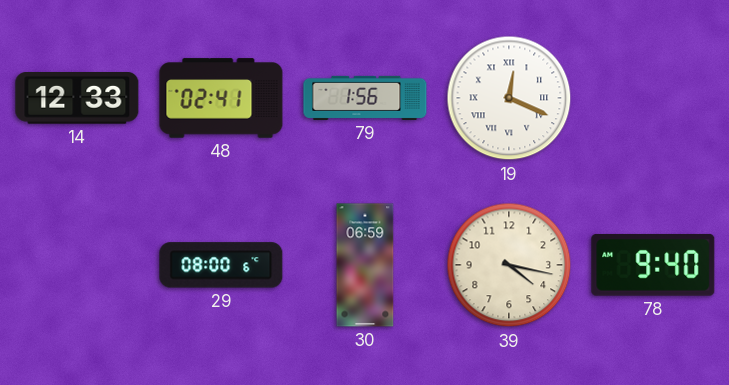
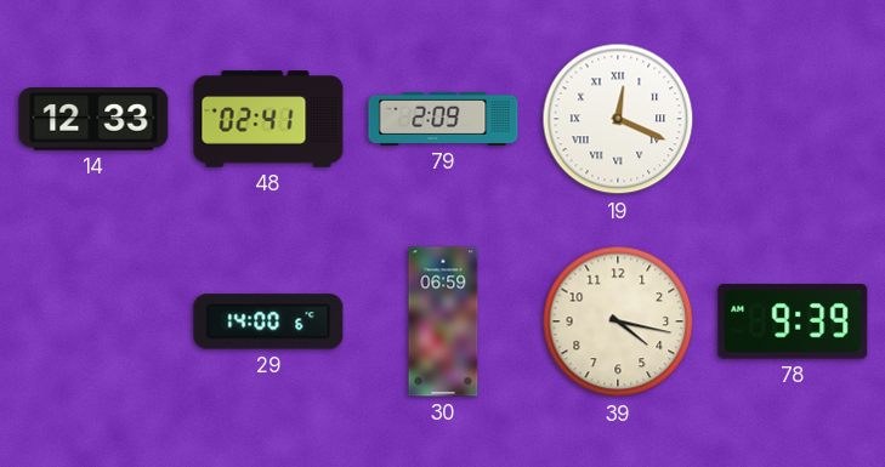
79: 1:56 -> 2:09 (443, 119)
29: 08:00 -> 14:00 (268, 321)
78: 9:40 -> 9:39 (793, 321)
